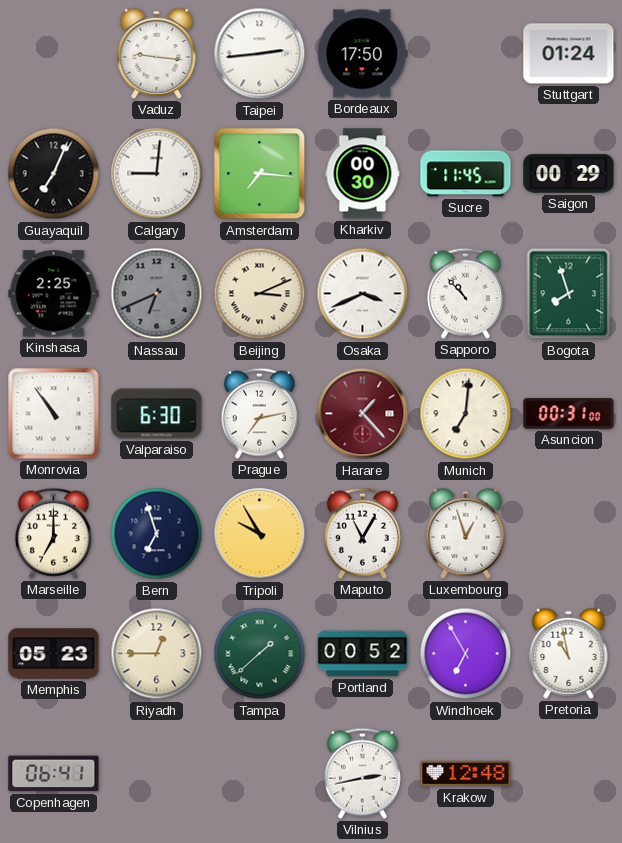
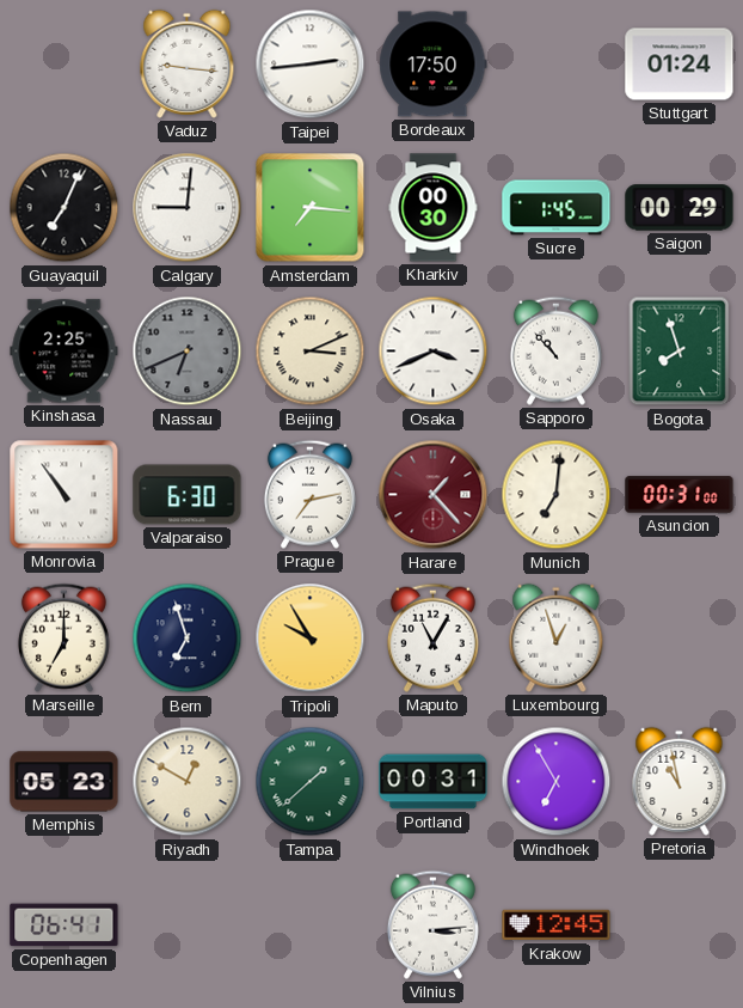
Sucre: 11:45 -> 1:45 (557, 208)
Riyadh: 12:45 -> 12:50 (188, 782)
Portland: 00:52 -> 00:31 (434, 782)
Vilnius: 2:43 -> 3:14 (432, 924)
Krakow: 12:48 -> 12:45 (557, 925)
